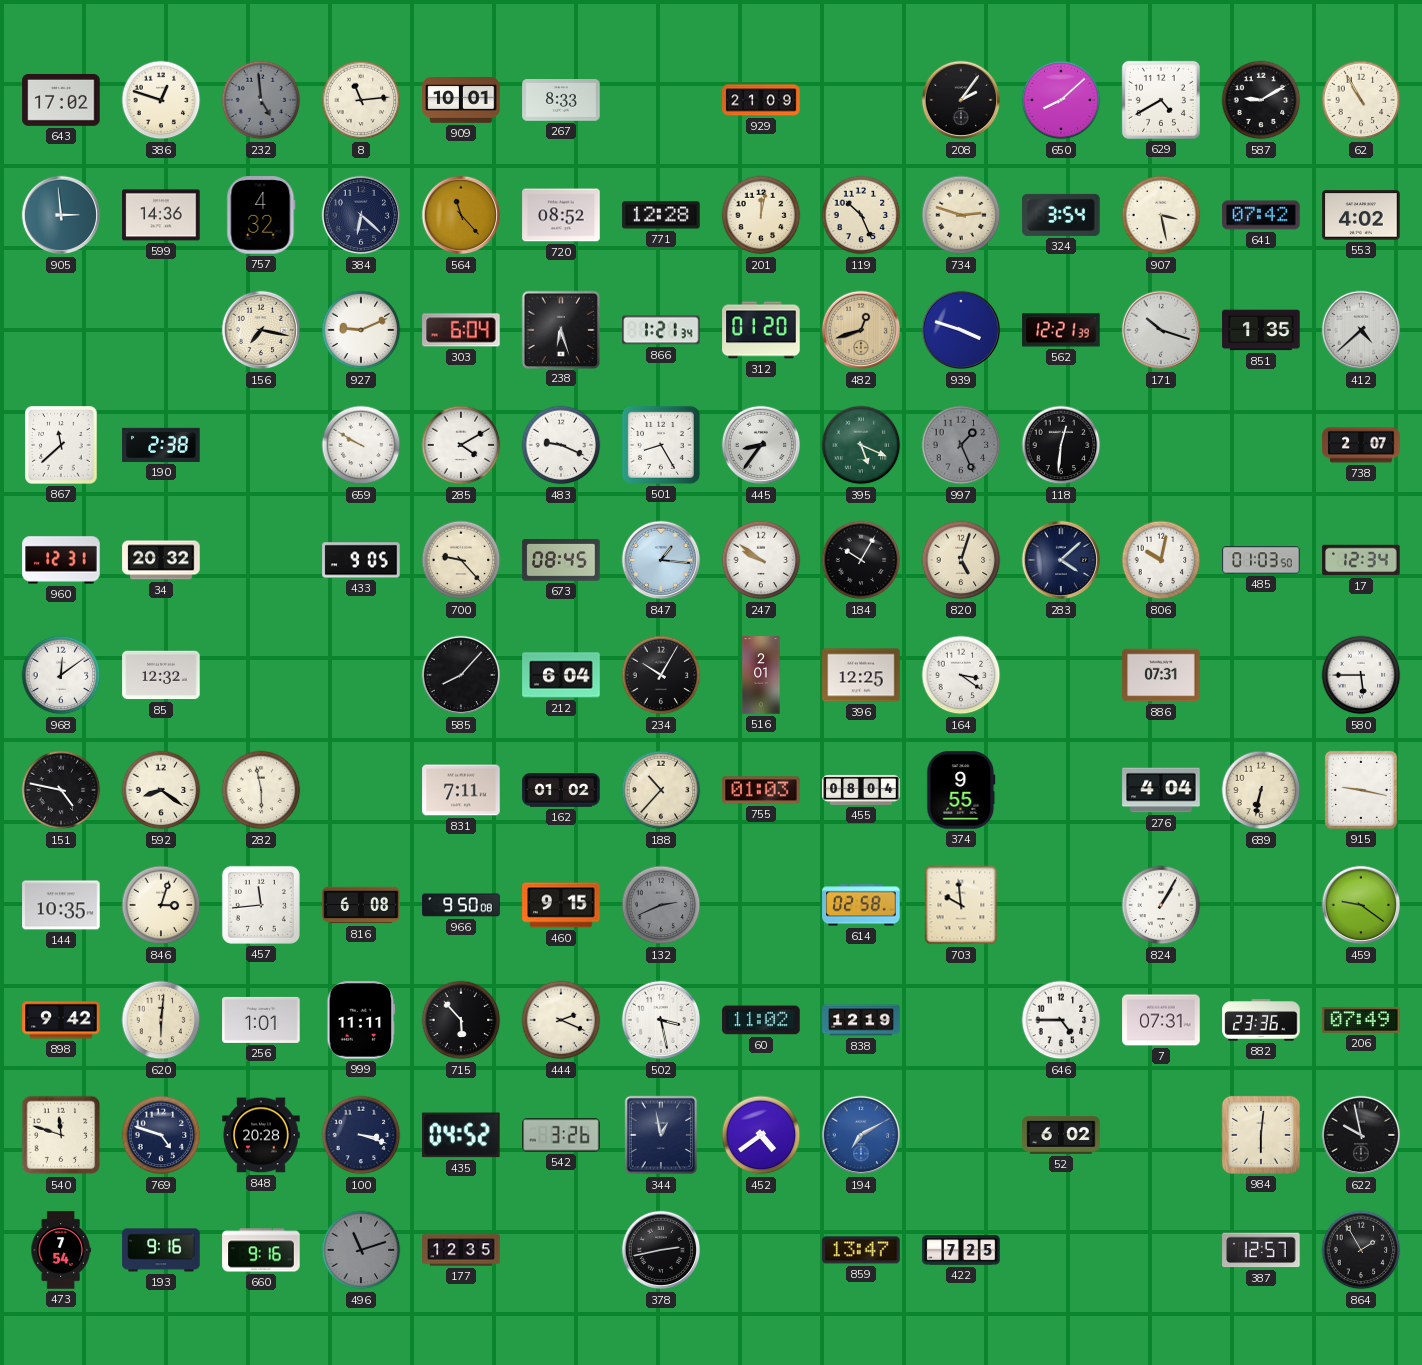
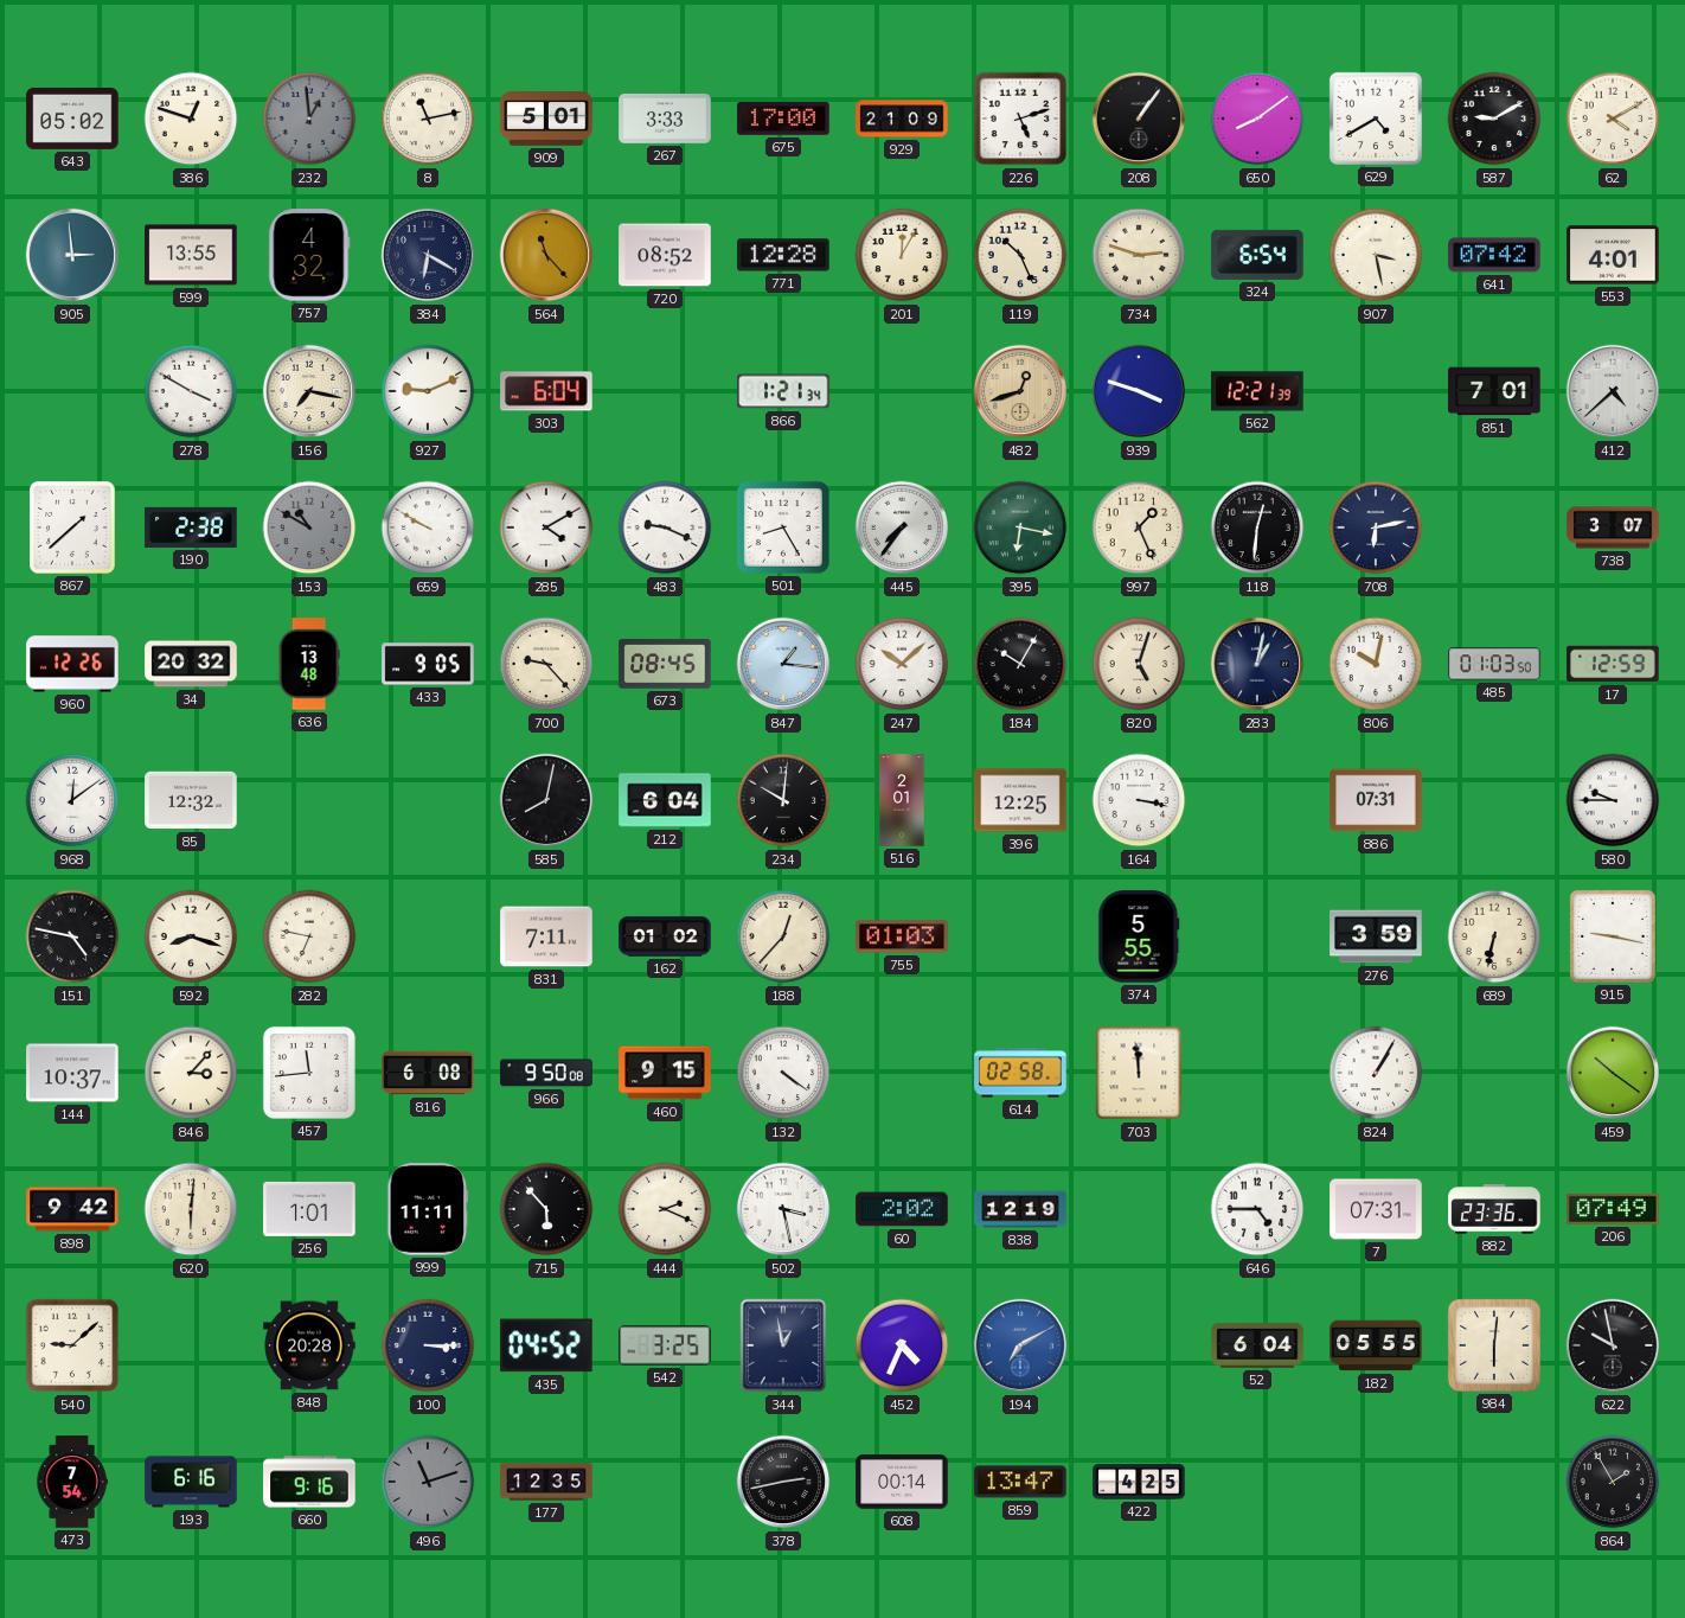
643: 17:02 -> 05:02 (72, 119)
232: 4:59 -> 12:59 (309, 119)
8: 11:14 -> 11:13 (428, 119)
909: 10:01 -> 5:01 (546, 120)
267: 8:33 -> 3:33 (665, 119)
675: none -> 17:00 (783, 119)
226: none -> 5:12 (1020, 119)
208: 2:06 -> 1:06 (1139, 119)
650: 8:08 -> 8:09 (1257, 119)
62: 10:55 -> 4:10 (1613, 119)
599: 14:36 -> 13:55 (191, 255)
384: 6:22 -> 6:20 (428, 255)
201: 12:02 -> 12:05 (902, 255)
324: 3:54 -> 6:54 (1257, 255)
553: 4:02 -> 4:01 (1613, 255)
278: none -> 3:50 (191, 391)
238: 6:27 -> none (560, 329)
312: 01:20 -> none (761, 330)
171: 10:18 -> none (1161, 330)
851: 1:35 -> 7:01 (1494, 391)
867: 11:38 -> 1:38 (72, 527)
153: none -> 10:50 (309, 527)
445: 8:36 -> 7:36 (902, 527)
395: 5:19 -> 6:17 (1020, 527)
997 dial: grey -> cream (1139, 527)
708: none -> 6:13 (1376, 527)
738: 2:07 -> 3:07 (1613, 527)
960: 12:31 -> 12:26 (72, 664)
636: none -> 13:48 (309, 664)
247: 9:51 -> 10:08 (902, 664)
283: 4:08 -> 1:02 (1257, 664)
17: 12:34 -> 12:59 (1613, 664)
585: 8:07 -> 8:02 (546, 800)
234: 10:05 -> 10:01 (783, 800)
164: 3:21 -> 3:17 (1139, 800)
580: 5:45 -> 9:45 (1613, 800)
592: 8:21 -> 8:18 (191, 936)
282: 5:58 -> 6:47 (309, 936)
188: 10:37 -> 12:37 (783, 936)
455: 08:04 -> none (861, 790)
374: 9:55 -> 5:55 (1139, 936)
276: 4:04 -> 3:59 (1376, 936)
144: 10:35 -> 10:37 (72, 1073)
846: 3:03 -> 3:07 (191, 1073)
132: 2:41 -> 4:21 (783, 1073)
132 dial: grey -> white (783, 1073)
703: 9:59 -> 11:59 (1139, 1073)
459: 9:21 -> 10:21 (1613, 1073)
60: 11:02 -> 2:02 (902, 1209)
540: 11:48 -> 9:08 (72, 1345)
769: 4:48 -> none (161, 1135)
100: 3:18 -> 3:15 (428, 1345)
542: 3:26 -> 3:25 (665, 1345)
452: 4:39 -> 4:34 (902, 1345)
52: 6:02 -> 6:04 (1257, 1345)
182: none -> 05:55 (1376, 1345)
193: 9:16 -> 6:16 (191, 1482)
608: none -> 00:14 (902, 1482)
422: 7:25 -> 4:25 (1139, 1482)
387: 12:57 -> none (1261, 1250)
